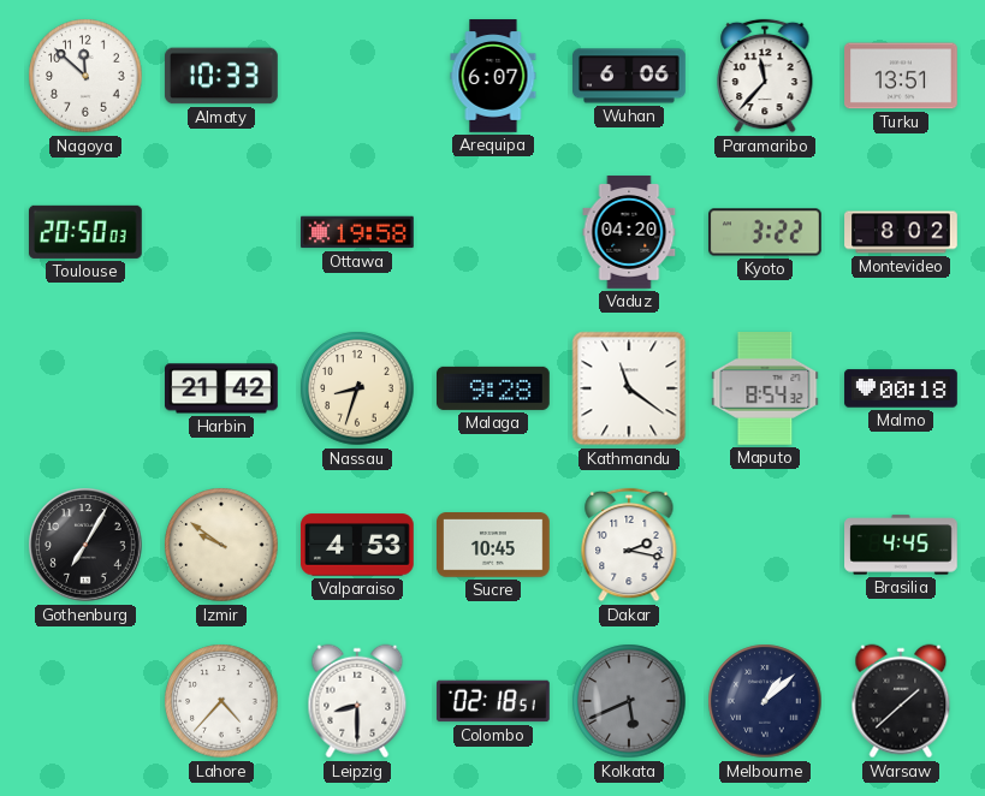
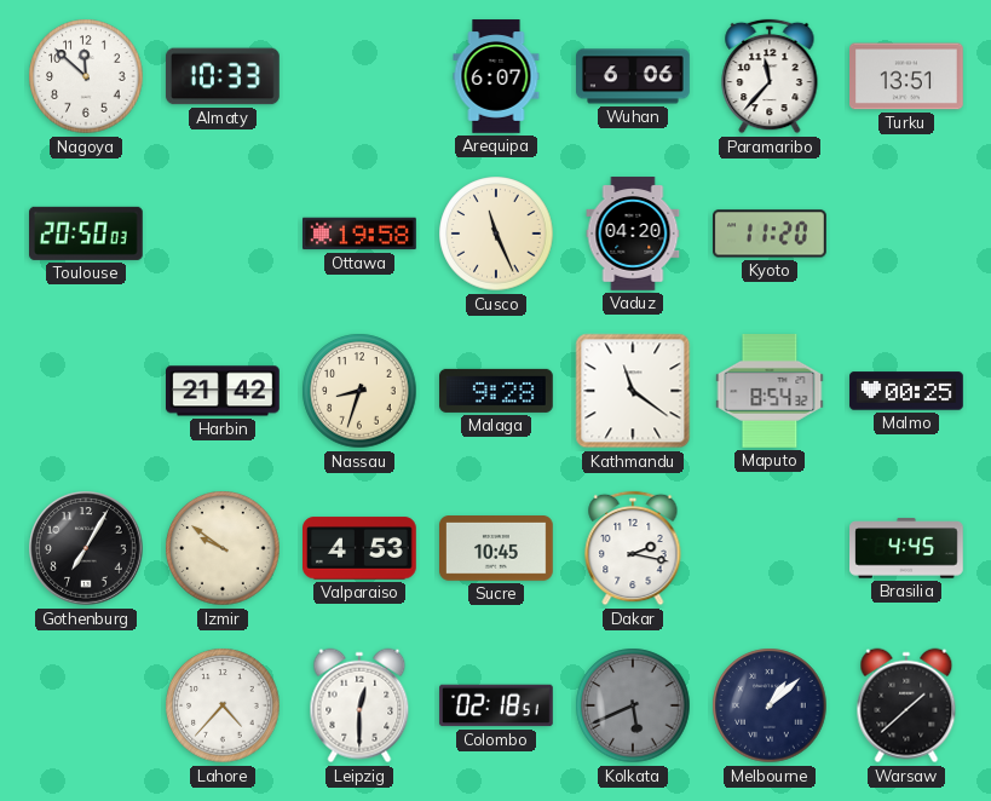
Cusco: none -> 11:26 (496, 234)
Kyoto: 3:22 -> 11:20 (771, 234)
Montevideo: 8:02 -> none (901, 232)
Malmo: 00:18 -> 00:25 (906, 391)
Leipzig: 8:30 -> 12:30 (359, 705)
